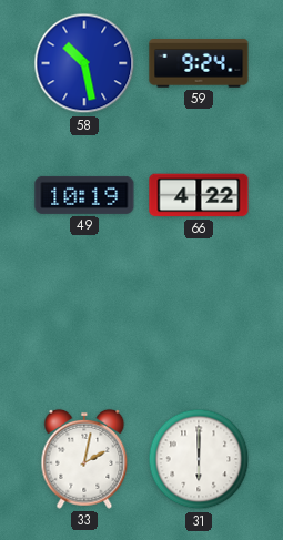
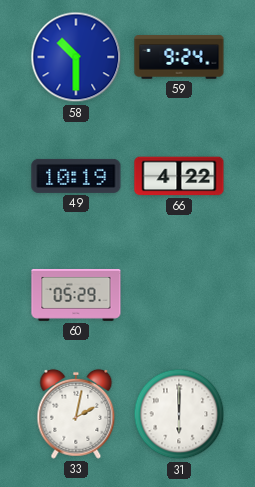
58: 10:28 -> 10:30 (76, 57)
60: none -> 05:29 (76, 295)
